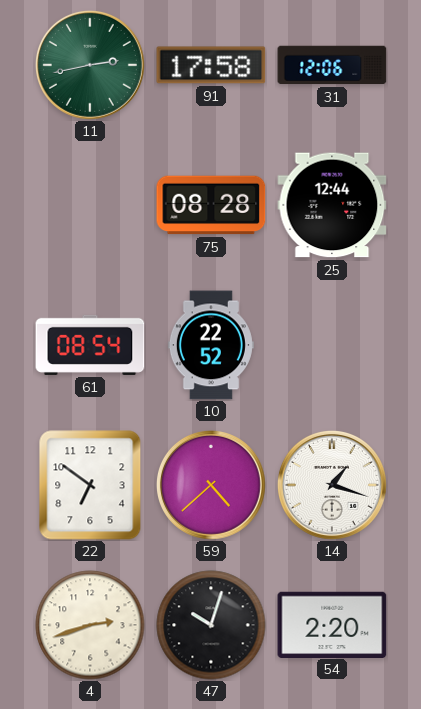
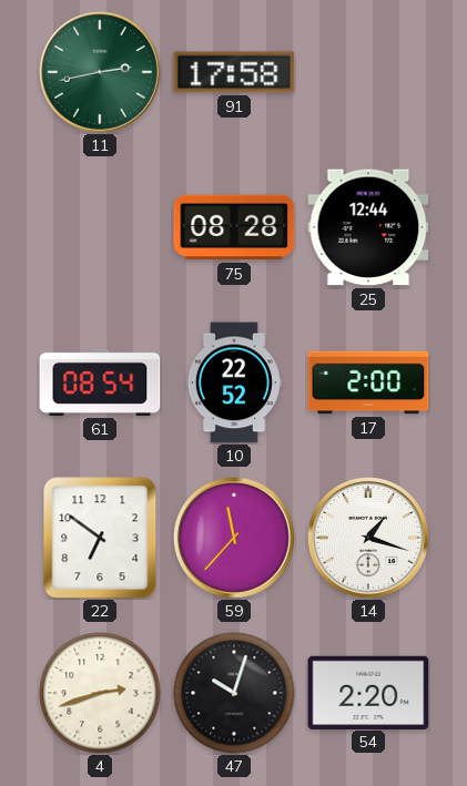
31: 12:06 -> none (332, 65)
17: none -> 2:00 (368, 382)
59: 4:38 -> 11:37 (234, 538)
